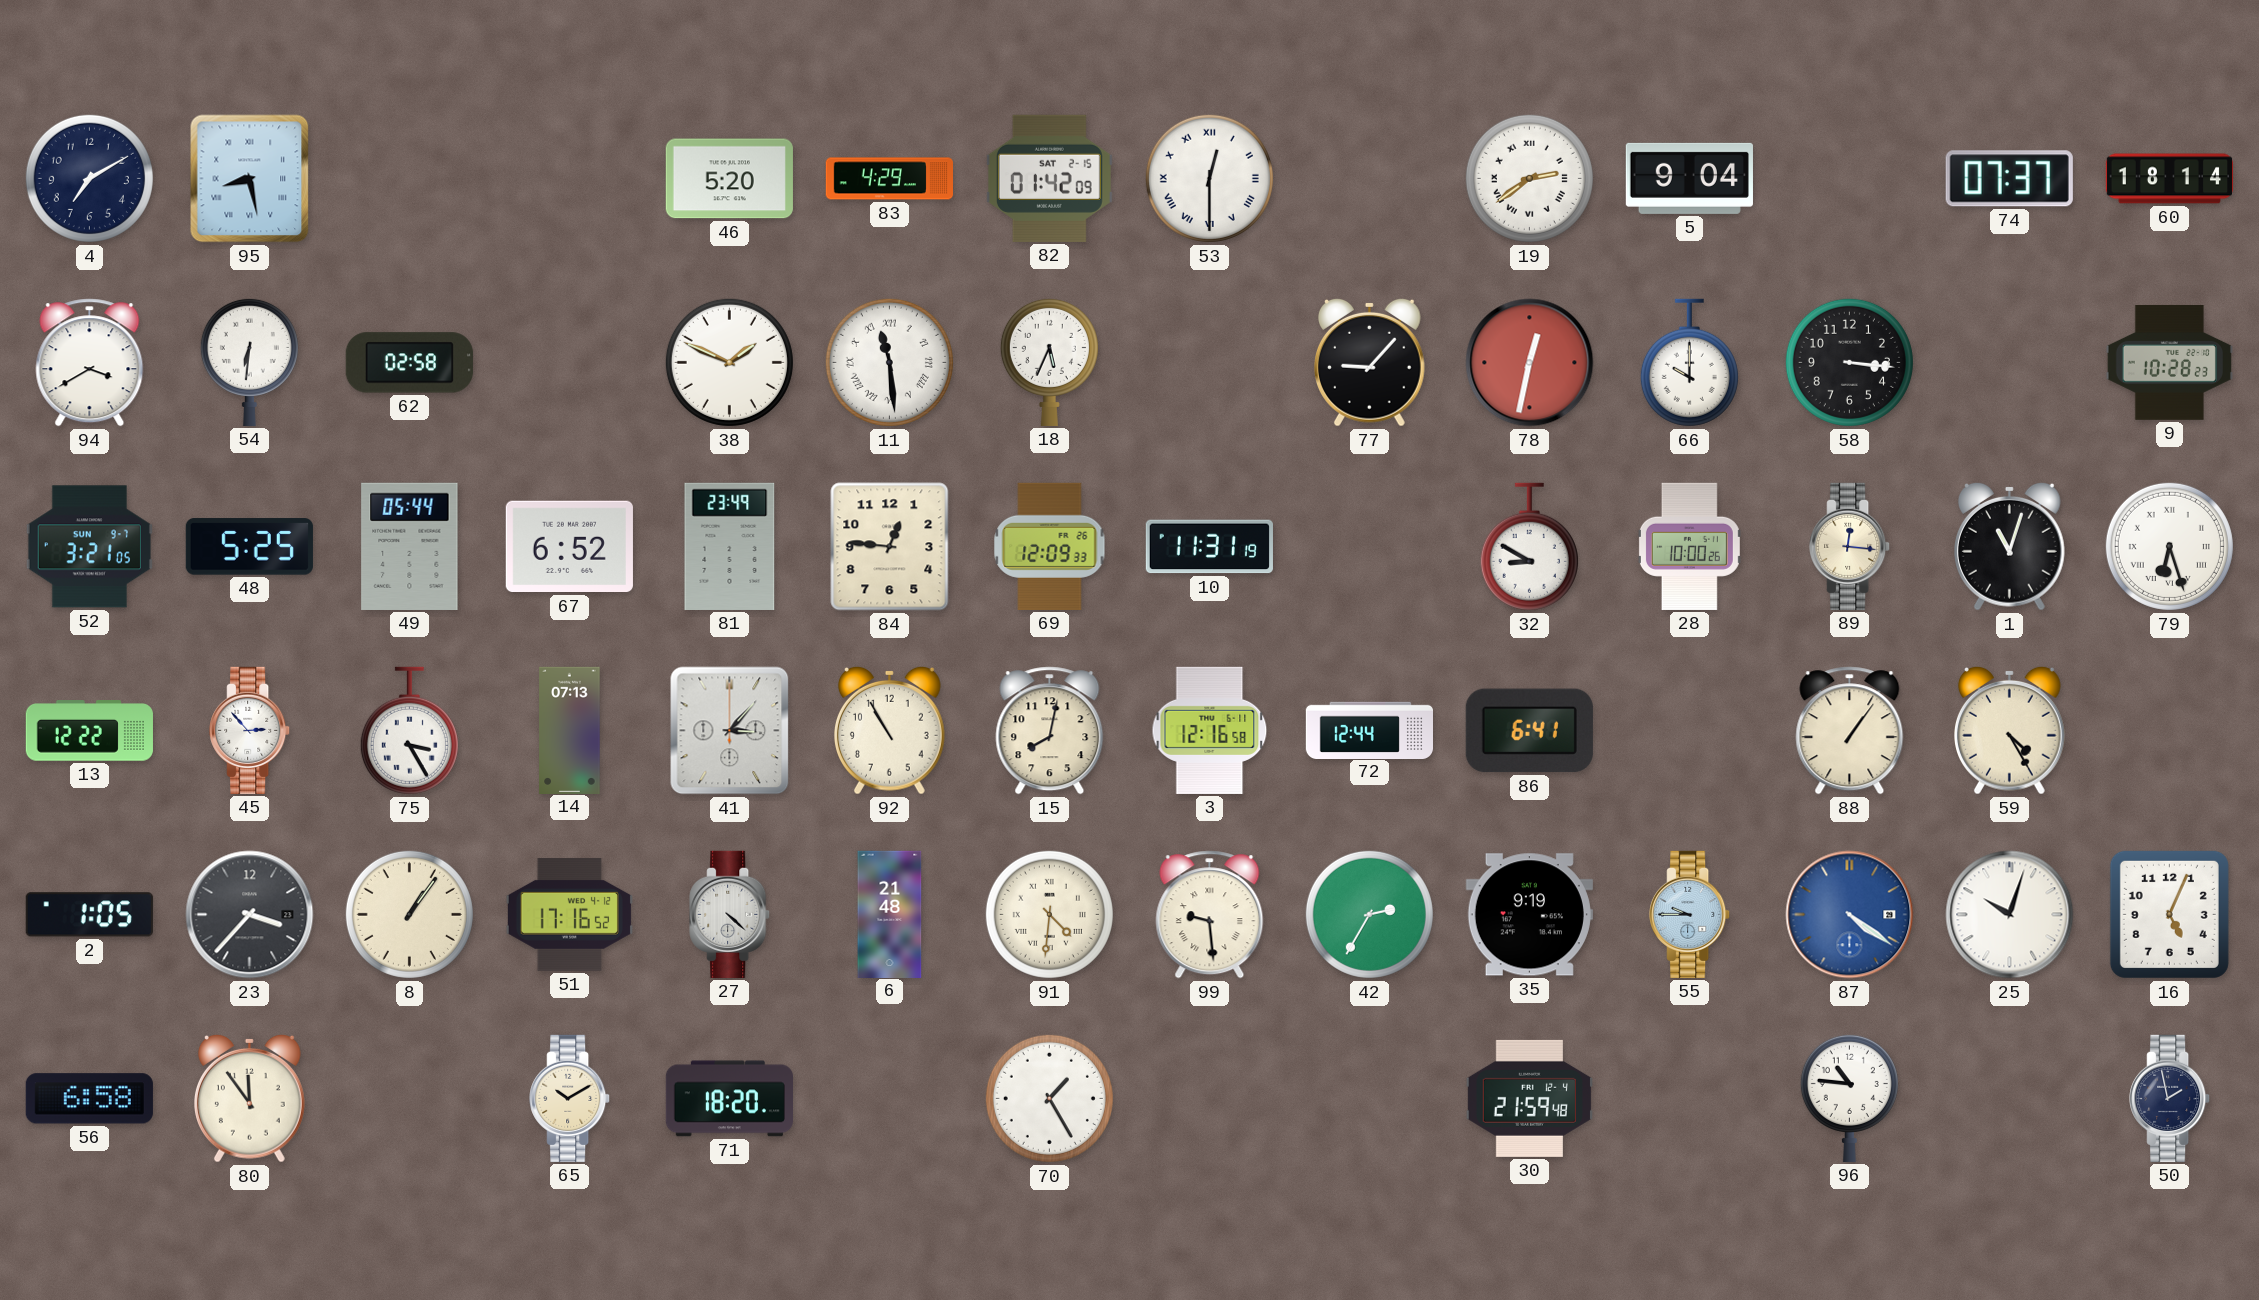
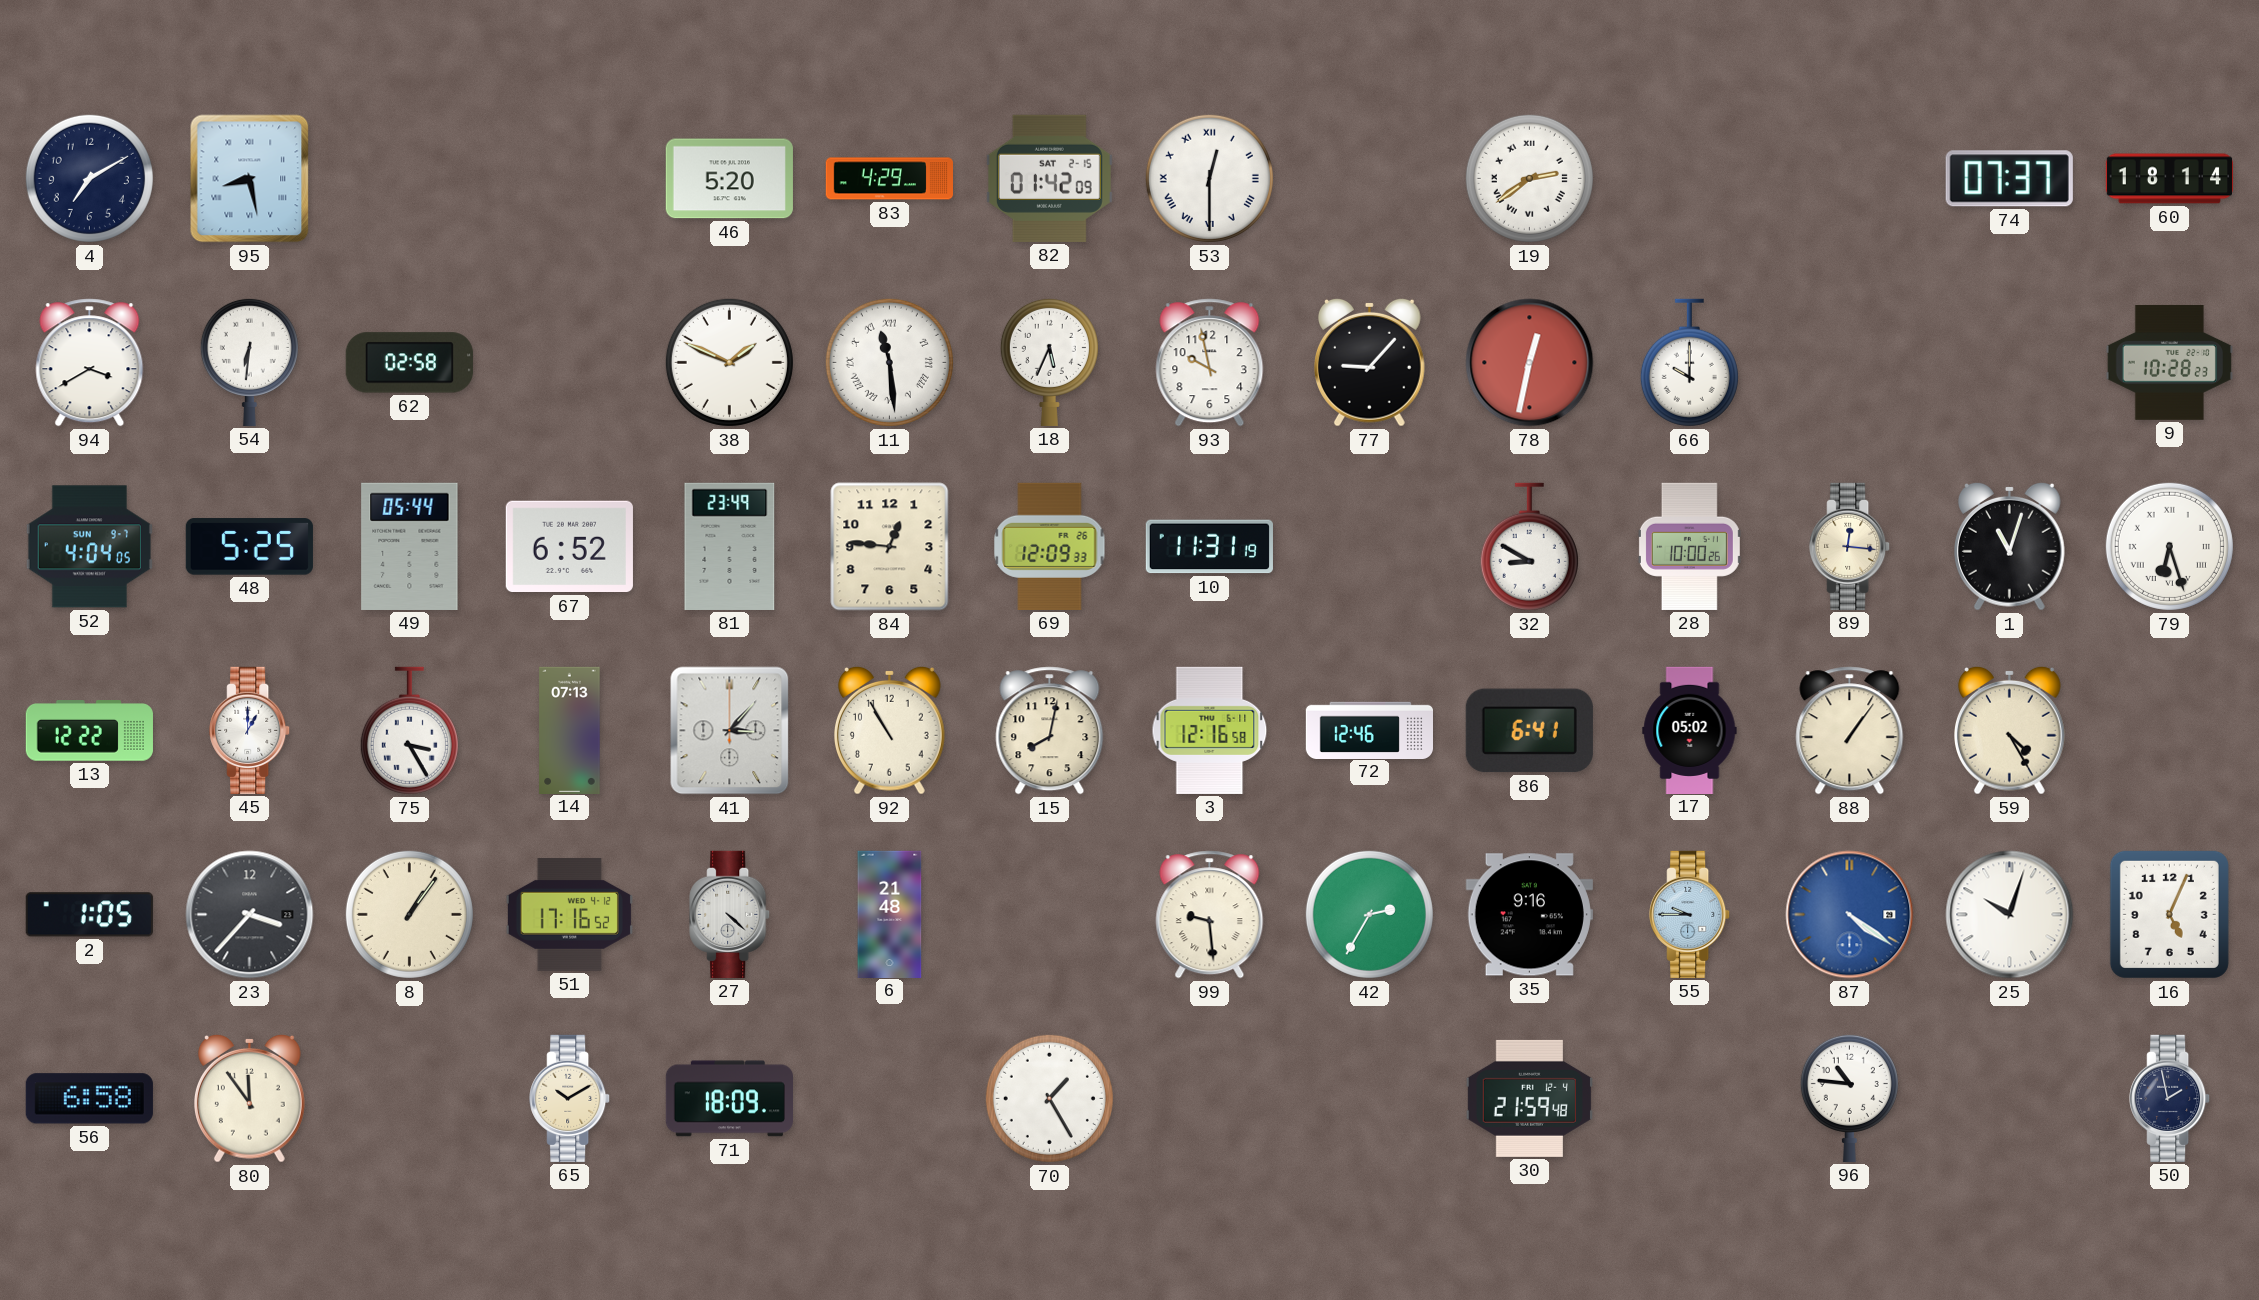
5: 9:04 -> none (1689, 178)
93: none -> 9:58 (1210, 363)
58: 3:16 -> none (1849, 362)
52: 3:21 -> 4:04 (89, 547)
45: 2:53 -> 1:00 (250, 730)
72: 12:44 -> 12:46 (1369, 730)
17: none -> 05:02 (1690, 730)
91: 4:31 -> none (1049, 914)
35: 9:19 -> 9:16 (1529, 915)
71: 18:20 -> 18:09 (729, 1099)
